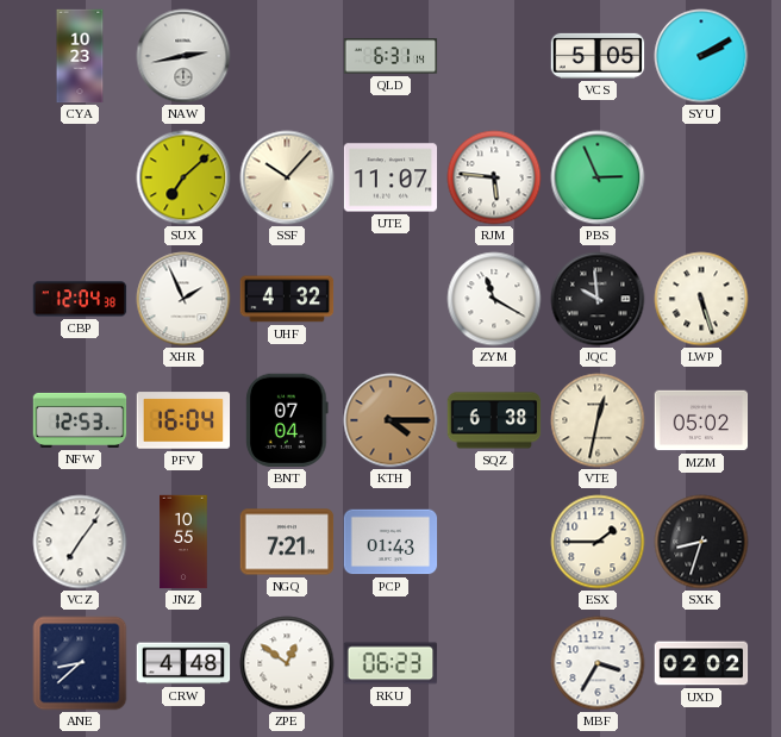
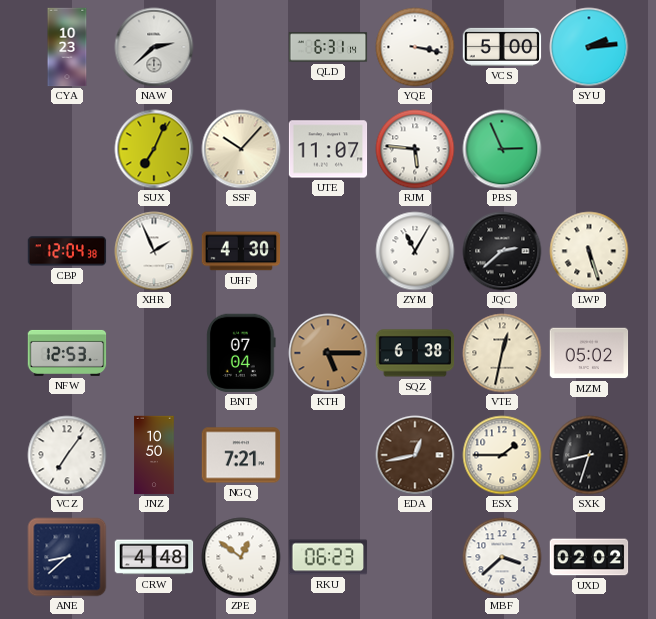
NAW: 2:43 -> 2:38 (154, 47)
YQE: none -> 3:17 (415, 47)
VCS: 5:05 -> 5:00 (502, 47)
SYU: 2:10 -> 2:14 (589, 47)
SUX: 7:08 -> 7:04 (154, 149)
UHF: 4:32 -> 4:30 (241, 251)
ZYM: 11:20 -> 11:05 (415, 251)
JQC: 9:59 -> 2:38 (502, 251)
PFV: 16:04 -> none (183, 420)
KTH: 4:15 -> 5:15 (328, 353)
JNZ: 10:55 -> 10:50 (154, 455)
PCP: 01:43 -> none (390, 542)
EDA: none -> 12:43 (415, 455)
MBF: 3:35 -> 3:38 (502, 557)
